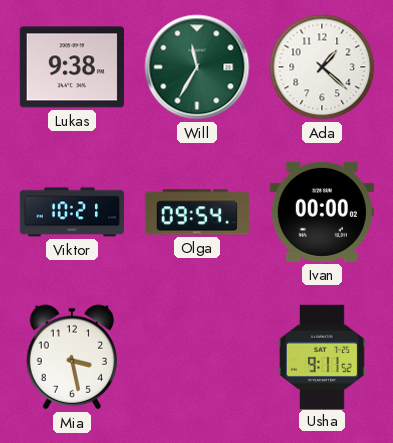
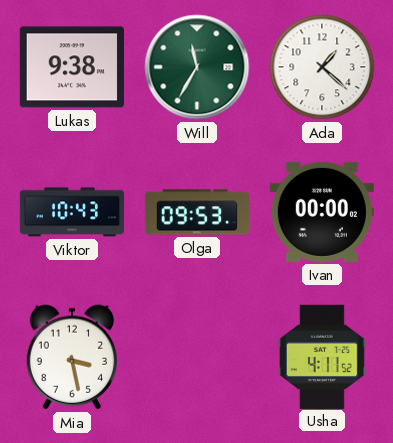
Viktor: 10:21 -> 10:43 (71, 212)
Olga: 09:54 -> 09:53 (196, 212)
Usha: 9:11 -> 4:11 (322, 356)
